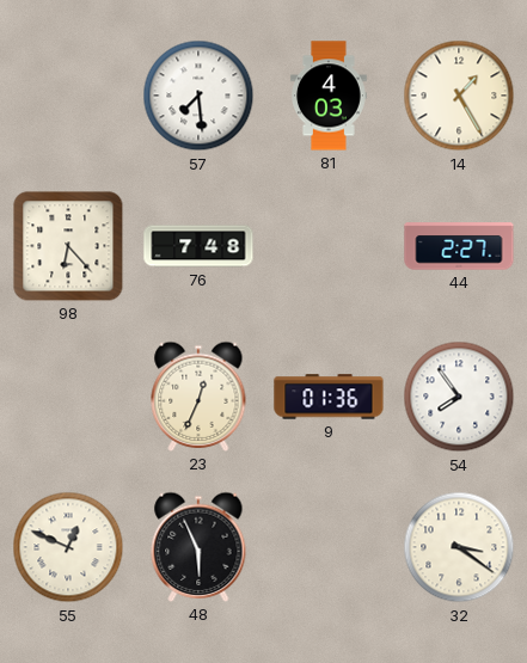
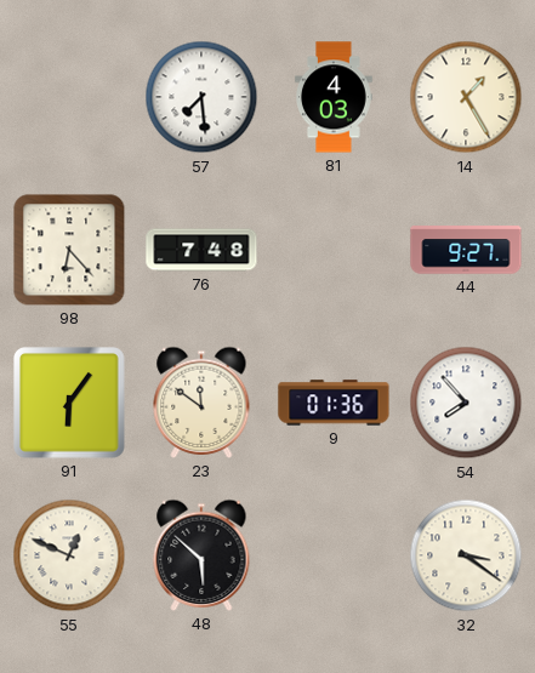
44: 2:27 -> 9:27 (466, 250)
91: none -> 6:06 (69, 403)
23: 12:34 -> 11:51 (201, 403)
54: 7:54 -> 7:53 (466, 403)
48: 5:56 -> 5:52 (201, 555)
